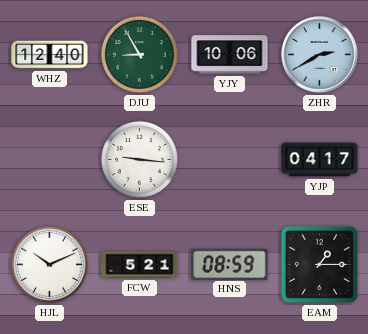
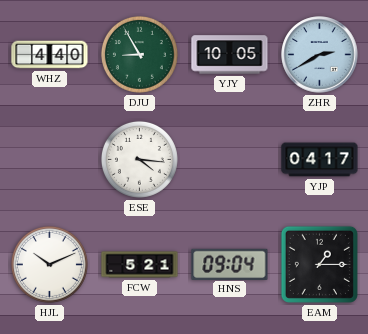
WHZ: 12:40 -> 4:40 (50, 55)
YJY: 10:06 -> 10:05 (230, 55)
ESE: 9:16 -> 4:16 (139, 159)
HNS: 08:59 -> 09:04 (230, 264)
